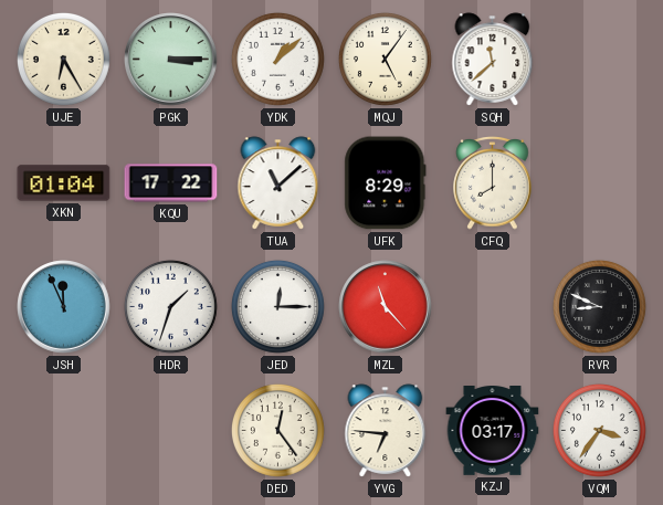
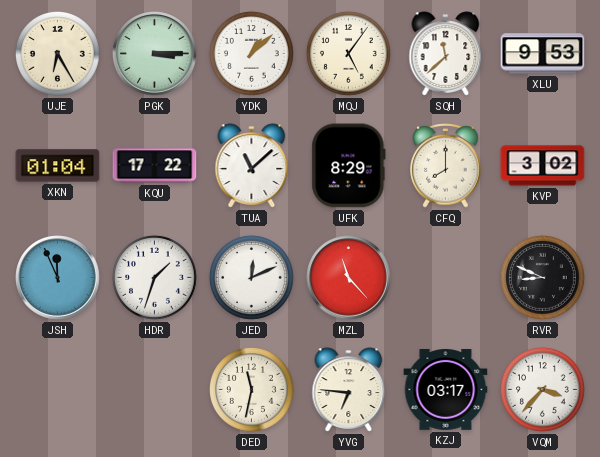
XLU: none -> 9:53 (543, 54)
KVP: none -> 3:02 (543, 166)
JED: 12:15 -> 12:11 (251, 277)
DED: 12:24 -> 11:32 (251, 389)
VQM: 3:36 -> 3:37 (542, 389)
